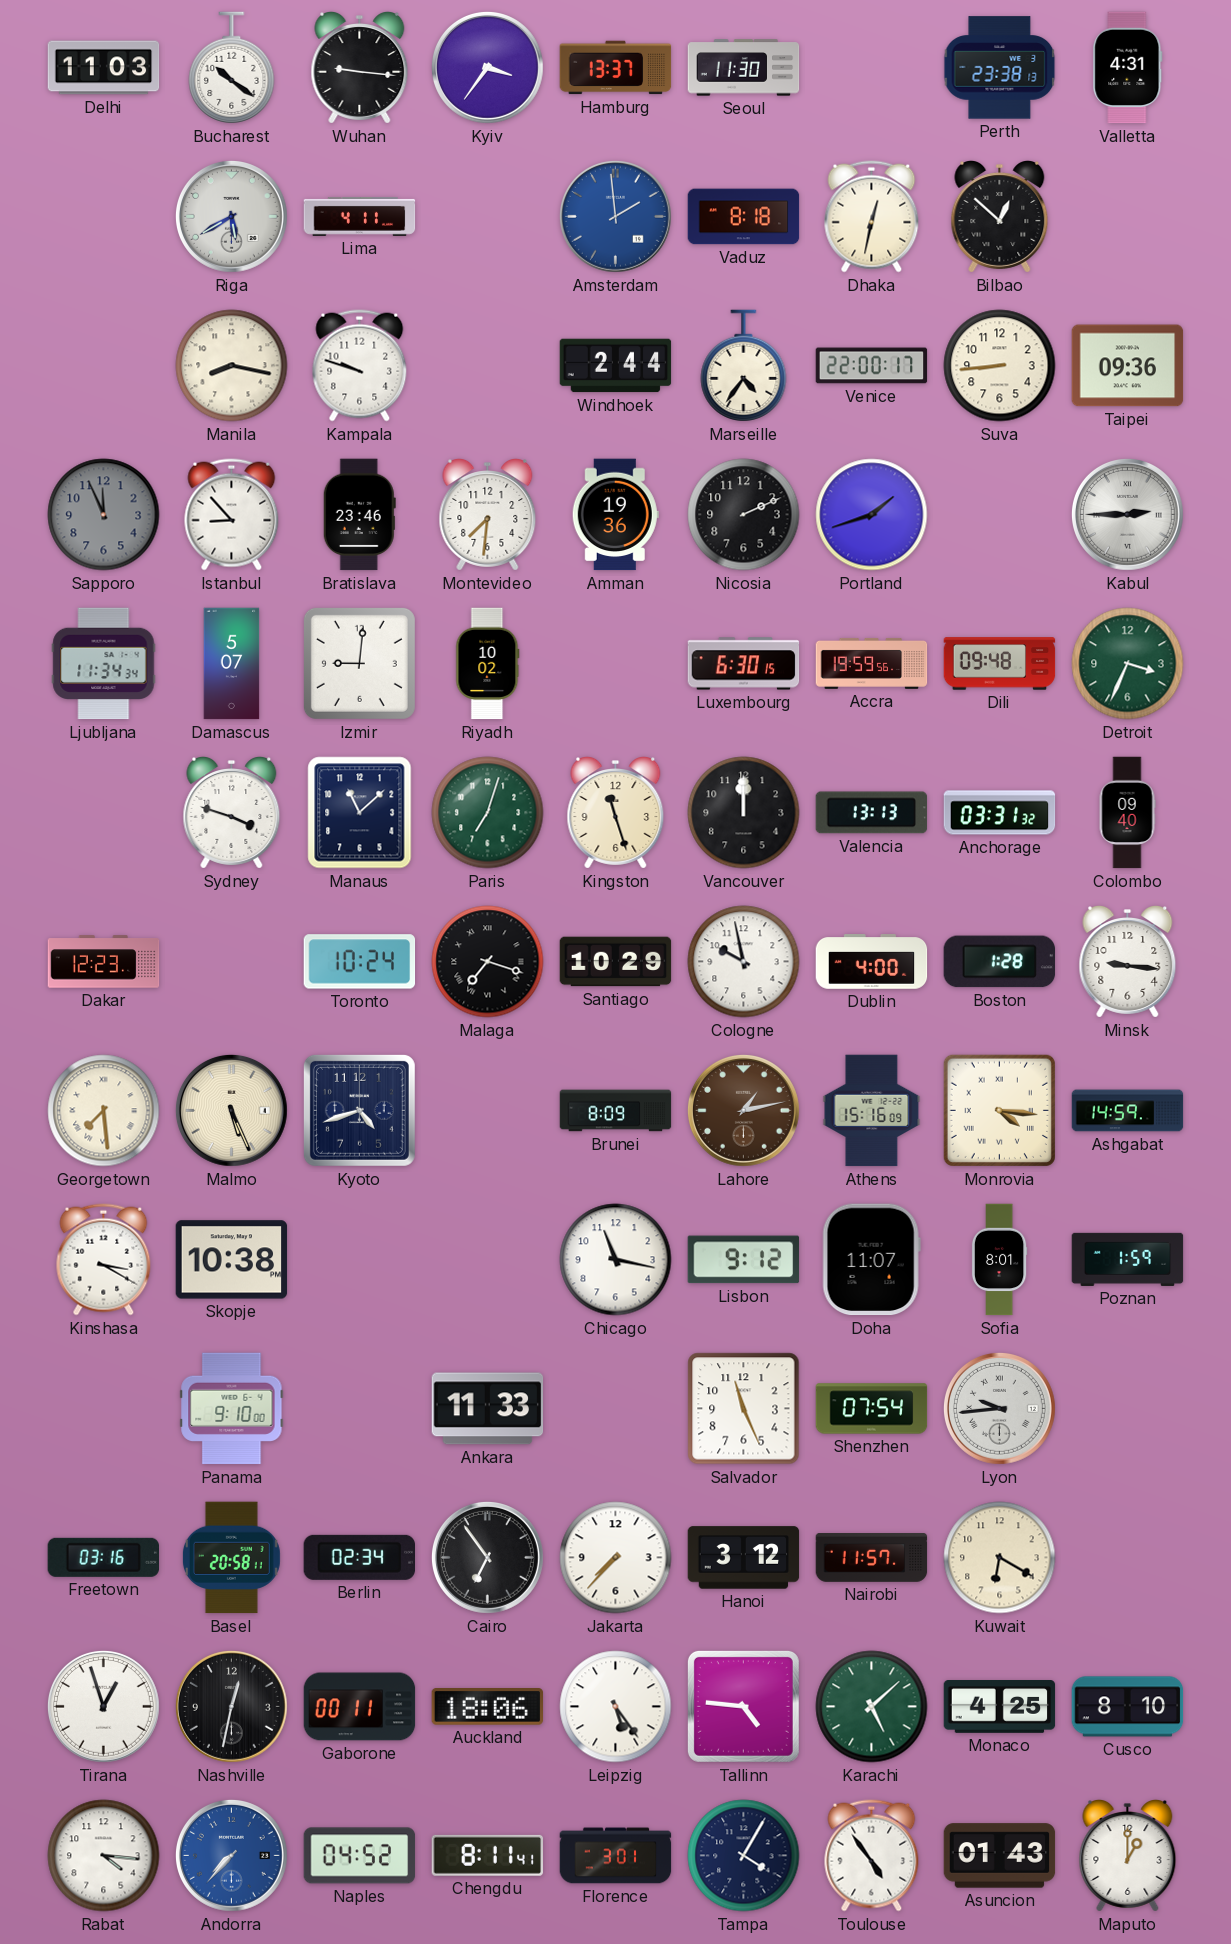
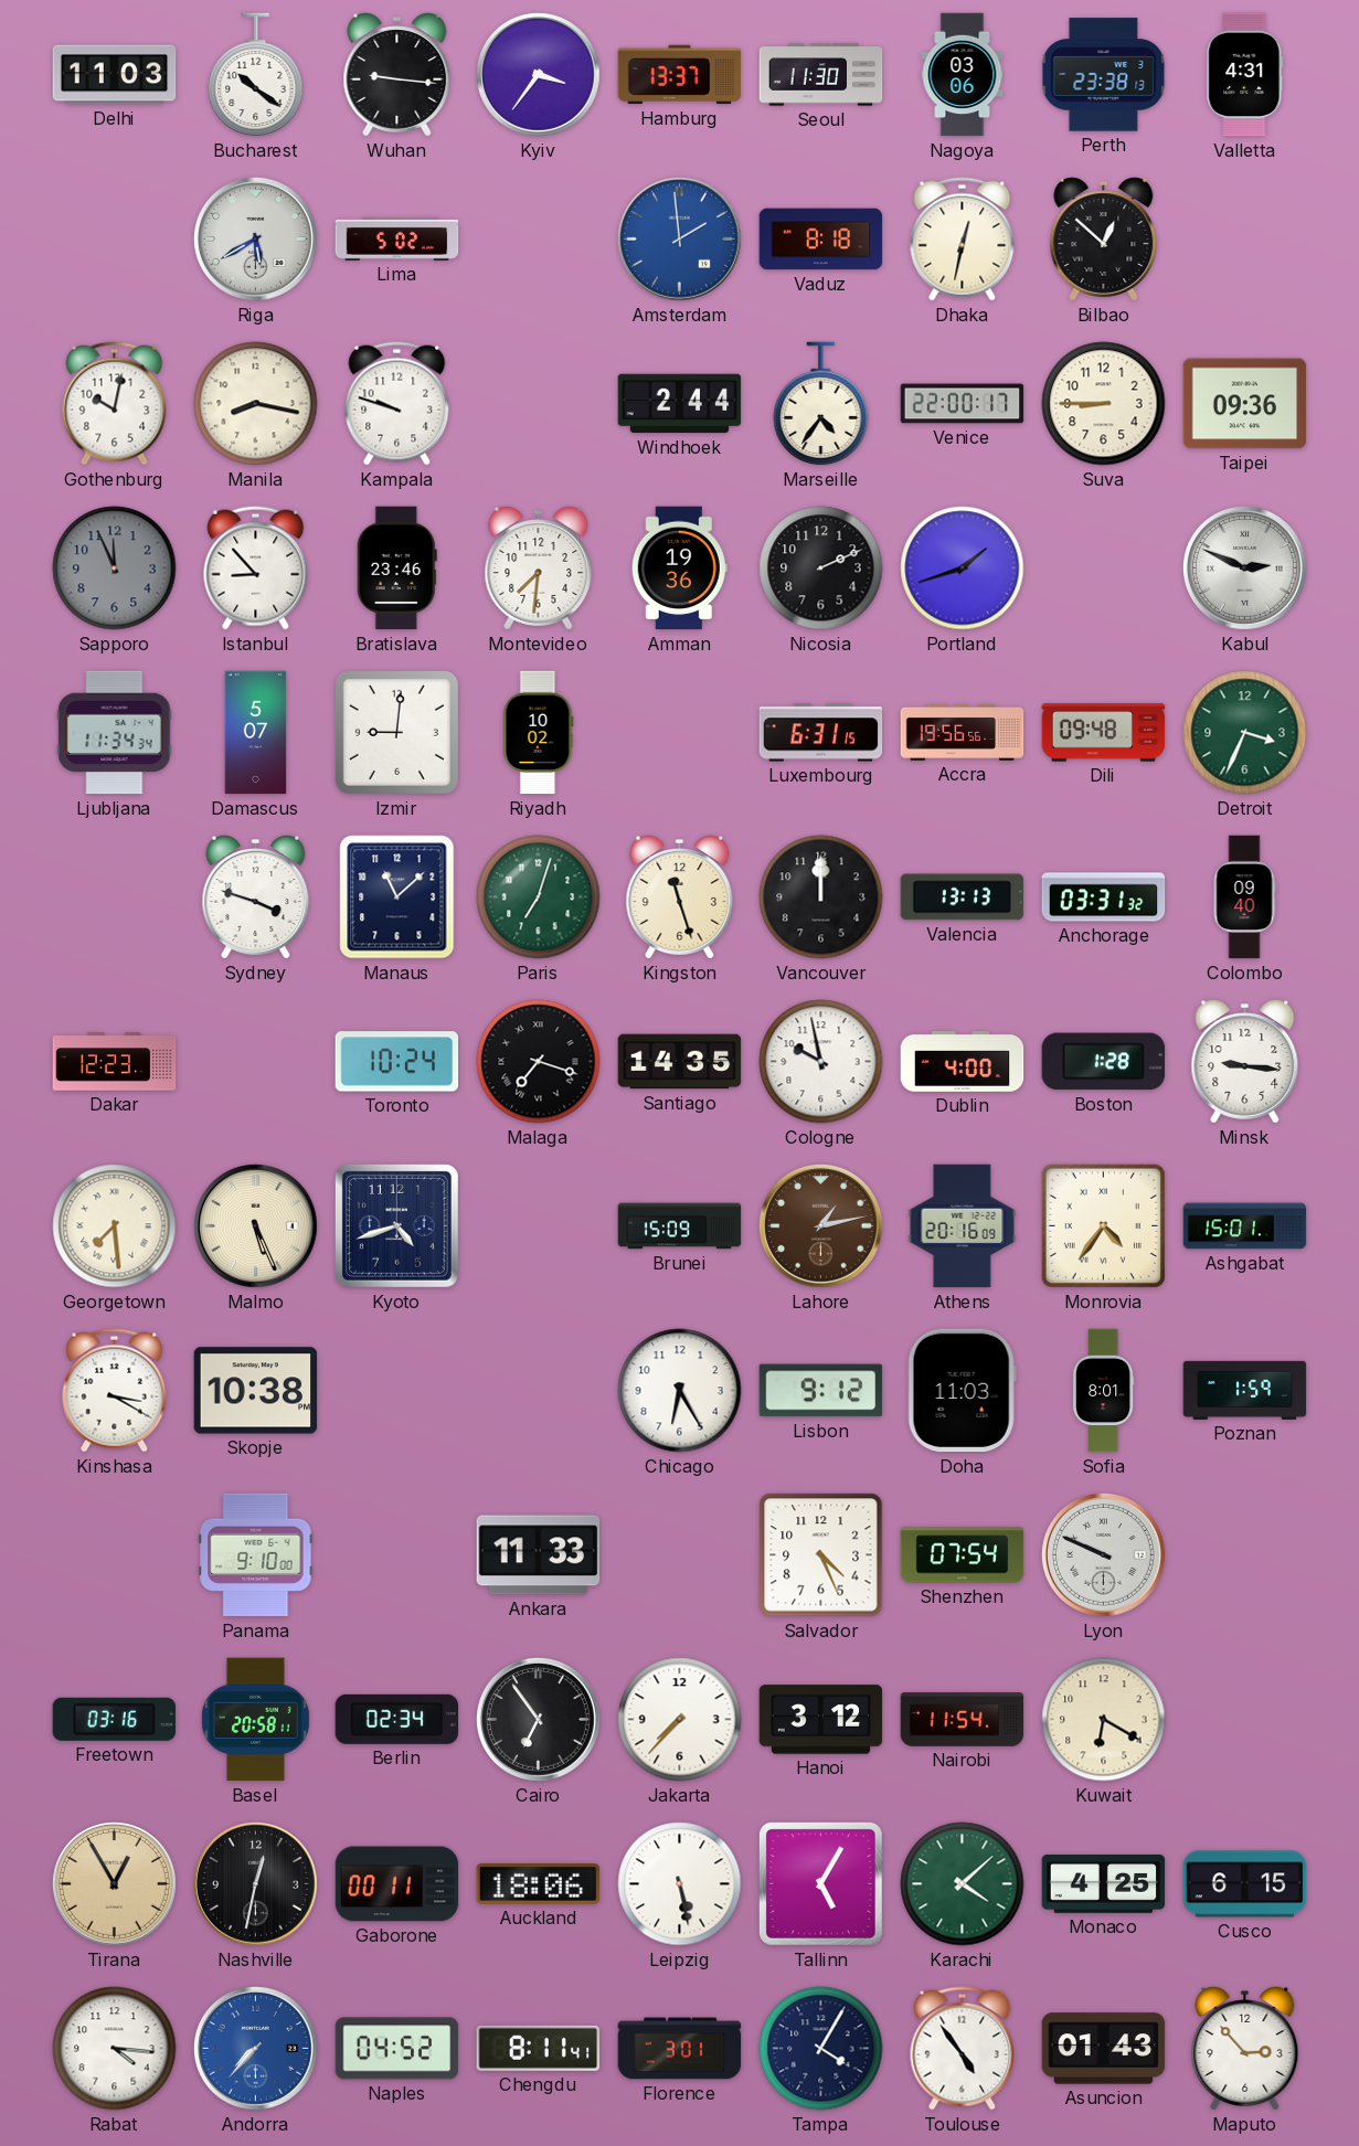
Nagoya: none -> 03:06 (963, 75)
Lima: 4:11 -> 5:02 (397, 238)
Gothenburg: none -> 10:02 (115, 404)
Suva: 8:44 -> 8:45 (1104, 404)
Kabul: 2:45 -> 2:49 (1244, 567)
Luxembourg: 6:30 -> 6:31 (821, 733)
Accra: 19:59 -> 19:56 (963, 732)
Santiago: 10:29 -> 14:35 (680, 1062)
Brunei: 8:09 -> 15:09 (680, 1226)
Athens: 15:16 -> 20:16 (963, 1226)
Monrovia: 4:16 -> 4:36 (1103, 1225)
Ashgabat: 14:59 -> 15:01 (1245, 1226)
Chicago: 11:17 -> 6:25 (680, 1391)
Doha: 11:07 -> 11:03 (962, 1391)
Salvador: 11:26 -> 4:26 (821, 1555)
Lyon: 9:44 -> 9:49 (1103, 1554)
Nairobi: 11:57 -> 11:54 (963, 1720)
Tirana: 12:57 -> 12:55 (114, 1883)
Tirana dial: white -> champagne (114, 1883)
Leipzig: 5:24 -> 5:28 (680, 1884)
Tallinn: 4:46 -> 5:05 (820, 1883)
Karachi: 5:08 -> 4:08 (963, 1884)
Cusco: 8:10 -> 6:15 (1245, 1884)
Maputo: 1:00 -> 2:53 (1245, 2049)
